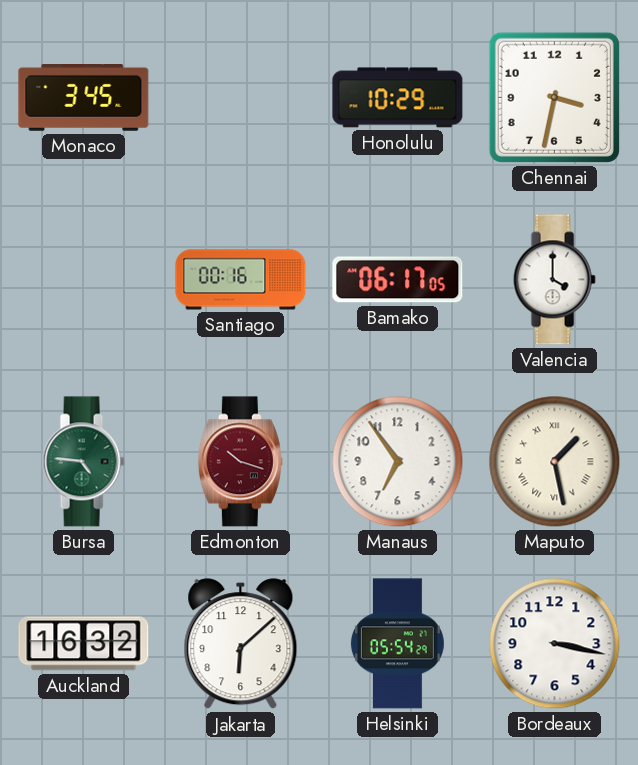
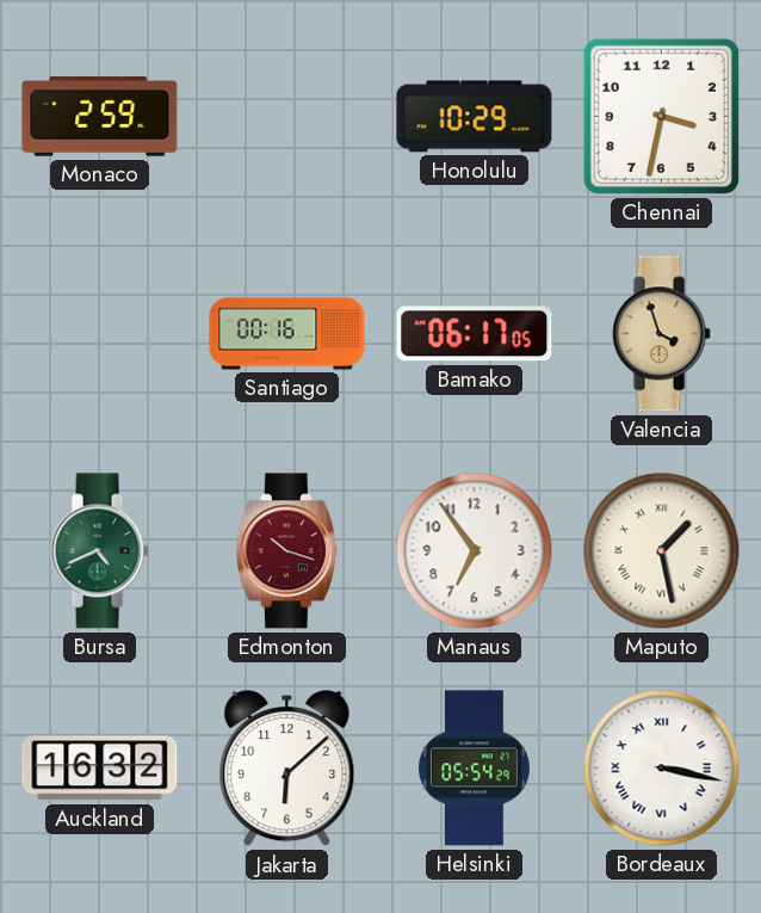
Monaco: 3:45 -> 2:59 (100, 117)
Valencia: 4:00 -> 3:57 (661, 334)
Valencia dial: white -> champagne (661, 334)
Bursa: 4:46 -> 4:41 (99, 551)
Bordeaux numerals: Arabic -> Roman (662, 769)
